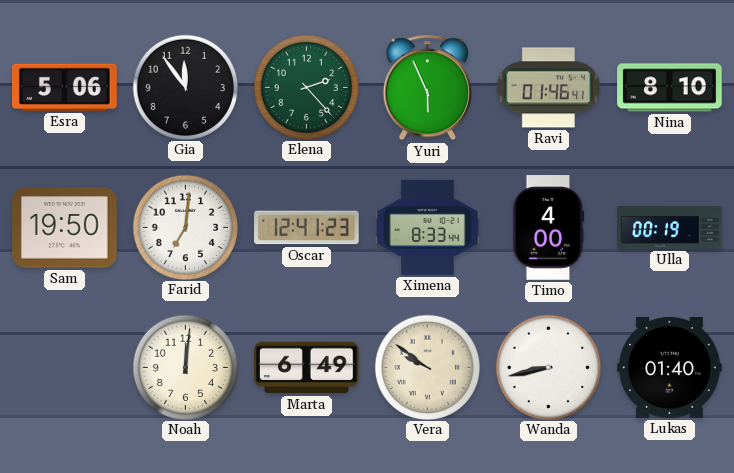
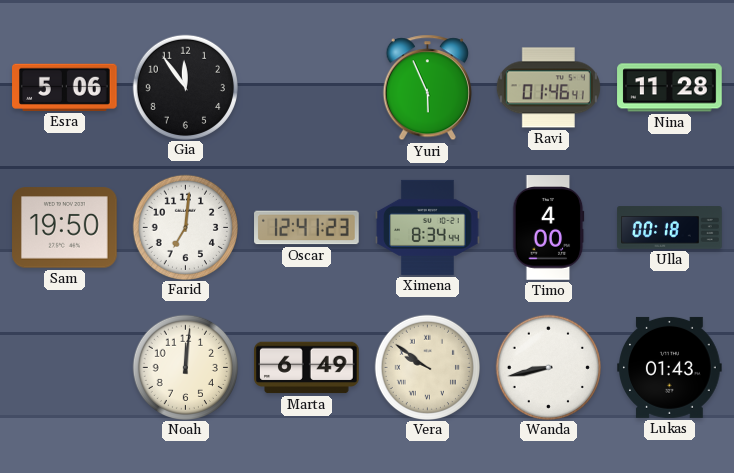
Elena: 2:23 -> none (306, 87)
Nina: 8:10 -> 11:28 (670, 88)
Ximena: 8:33 -> 8:34 (428, 227)
Ulla: 00:19 -> 00:18 (670, 228)
Lukas: 01:40 -> 01:43 (670, 367)
